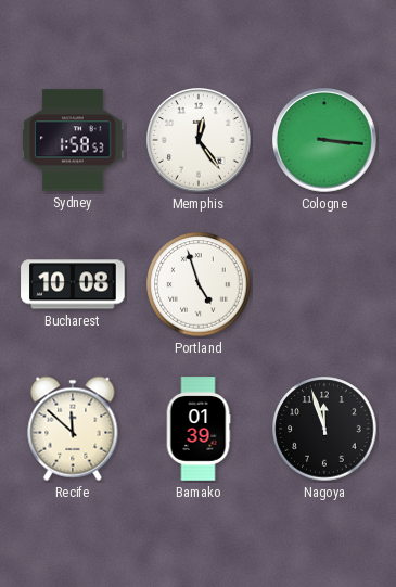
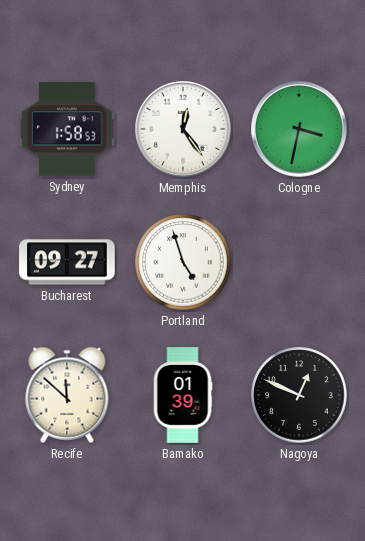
Cologne: 3:16 -> 3:32 (300, 130)
Bucharest: 10:08 -> 09:27 (67, 262)
Nagoya: 11:57 -> 12:49 (299, 395)
